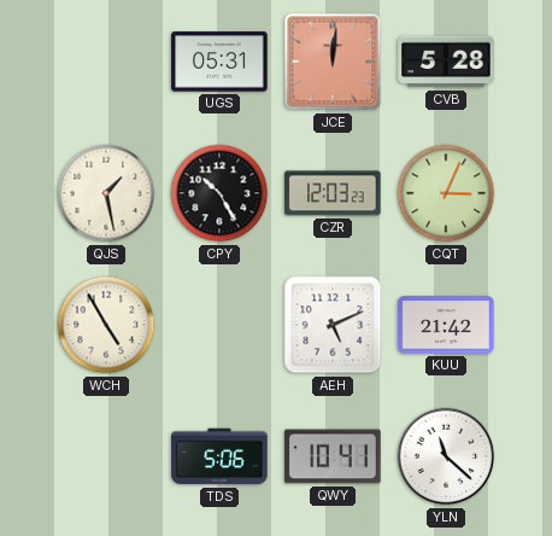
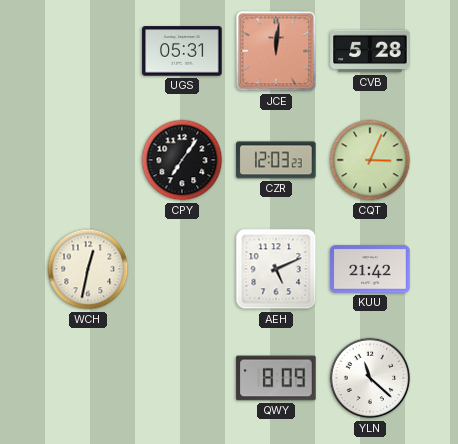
QJS: 1:28 -> none (106, 193)
CPY: 10:25 -> 7:06 (182, 160)
WCH: 4:55 -> 12:32 (88, 269)
TDS: 5:06 -> none (219, 456)
QWY: 10:41 -> 8:09 (276, 378)
